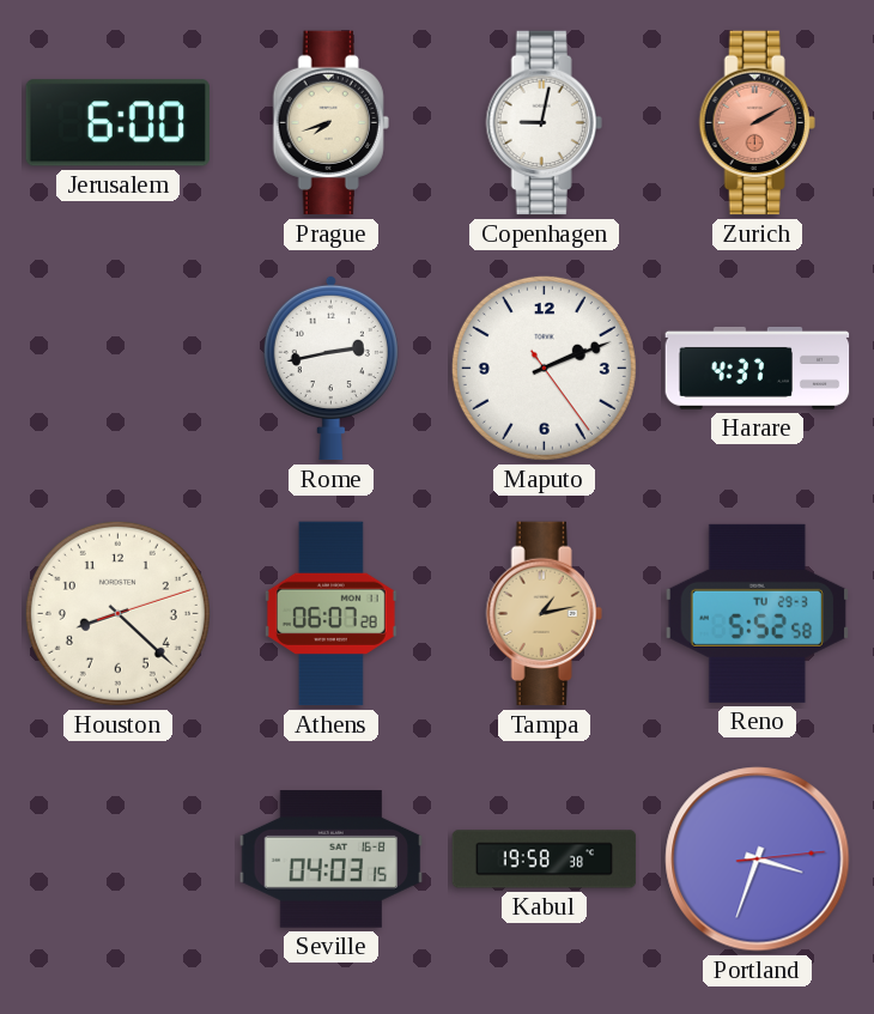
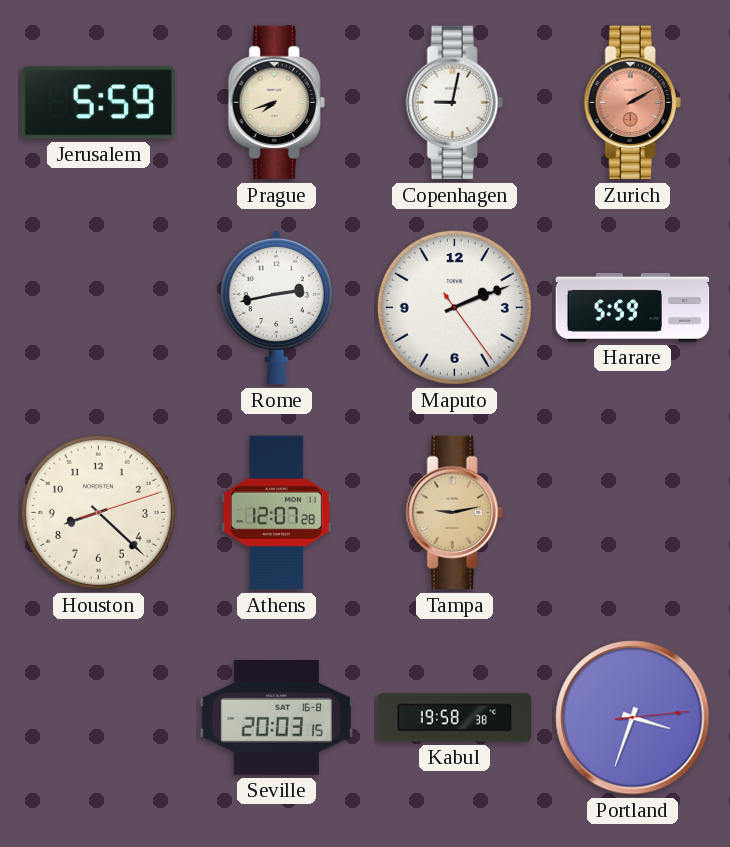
Jerusalem: 6:00 -> 5:59 (98, 103)
Harare: 4:37 -> 5:59 (633, 307)
Athens: 06:07 -> 12:07 (276, 513)
Tampa: 1:13 -> 9:13 (454, 513)
Reno: 5:52 -> none (757, 613)
Seville: 04:03 -> 20:03 (277, 718)
